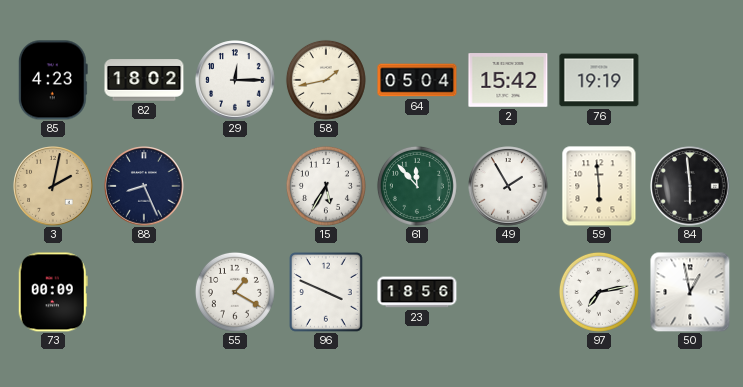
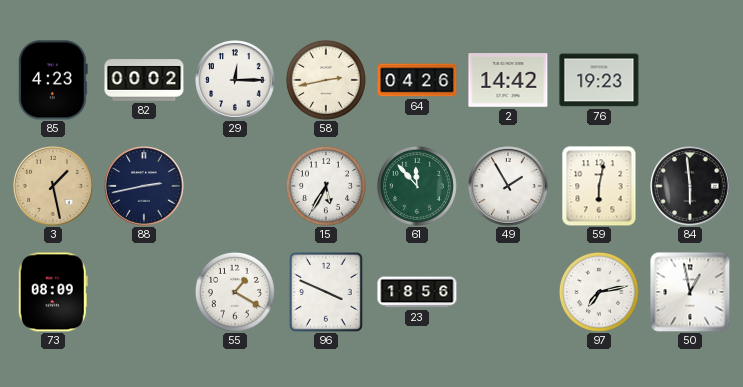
82: 18:02 -> 00:02 (144, 80)
58: 1:43 -> 2:43 (326, 80)
64: 05:04 -> 04:26 (417, 80)
2: 15:42 -> 14:42 (508, 80)
76: 19:19 -> 19:23 (599, 80)
3: 2:02 -> 1:28 (53, 186)
88: 8:26 -> 2:43 (144, 186)
59: 5:59 -> 6:02 (599, 186)
73: 00:09 -> 08:09 (53, 292)
